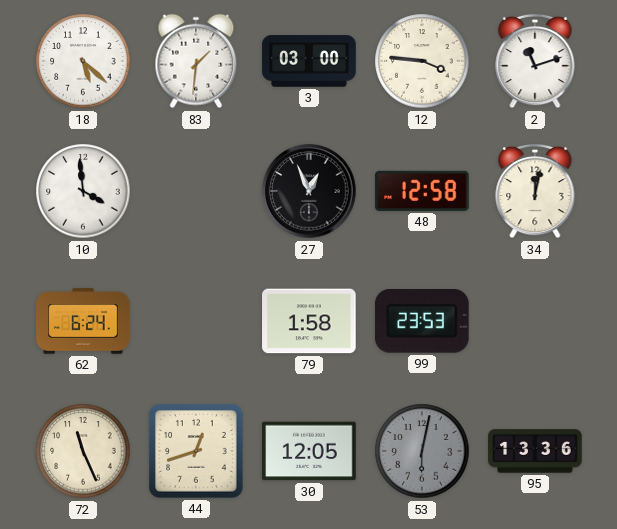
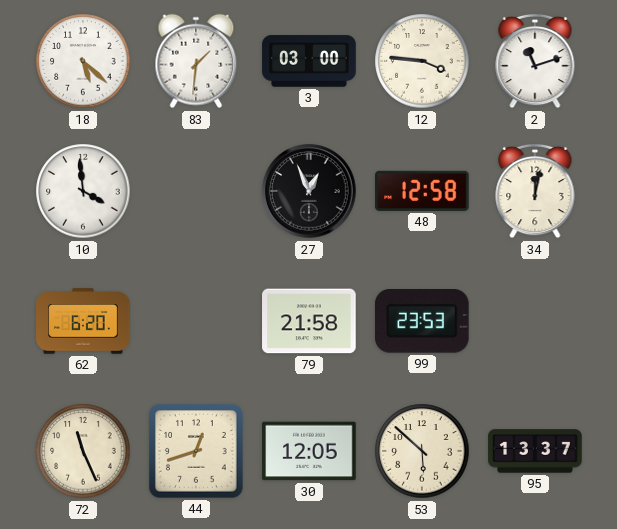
62: 6:24 -> 6:20 (83, 321)
79: 1:58 -> 21:58 (309, 321)
53: 6:02 -> 5:52 (422, 451)
53 dial: grey -> cream (422, 451)
95: 13:36 -> 13:37 (535, 451)
